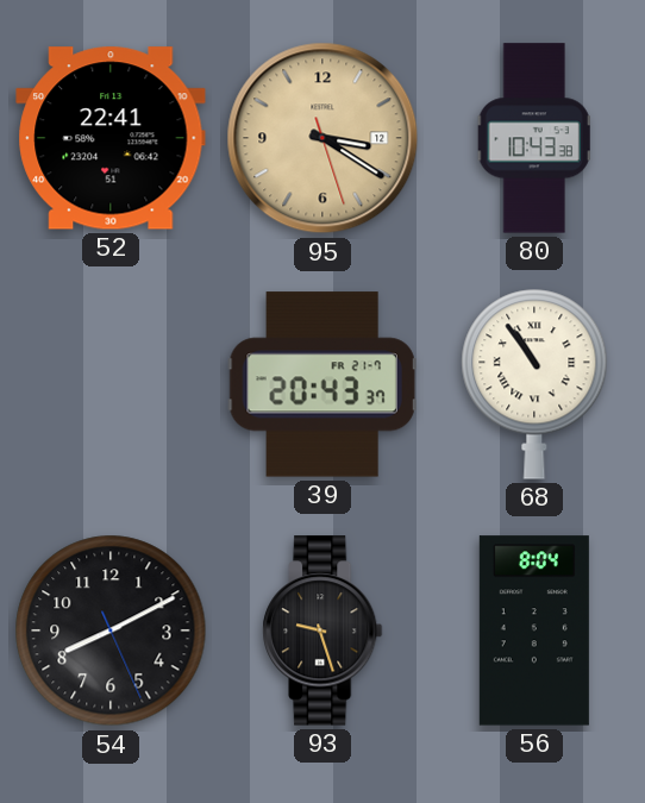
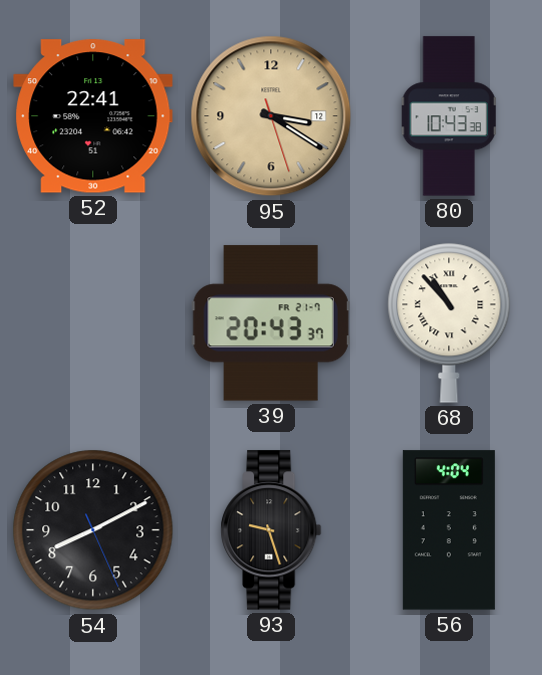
68: 10:54 -> 10:53 (449, 323)
56: 8:04 -> 4:04 (449, 530)
